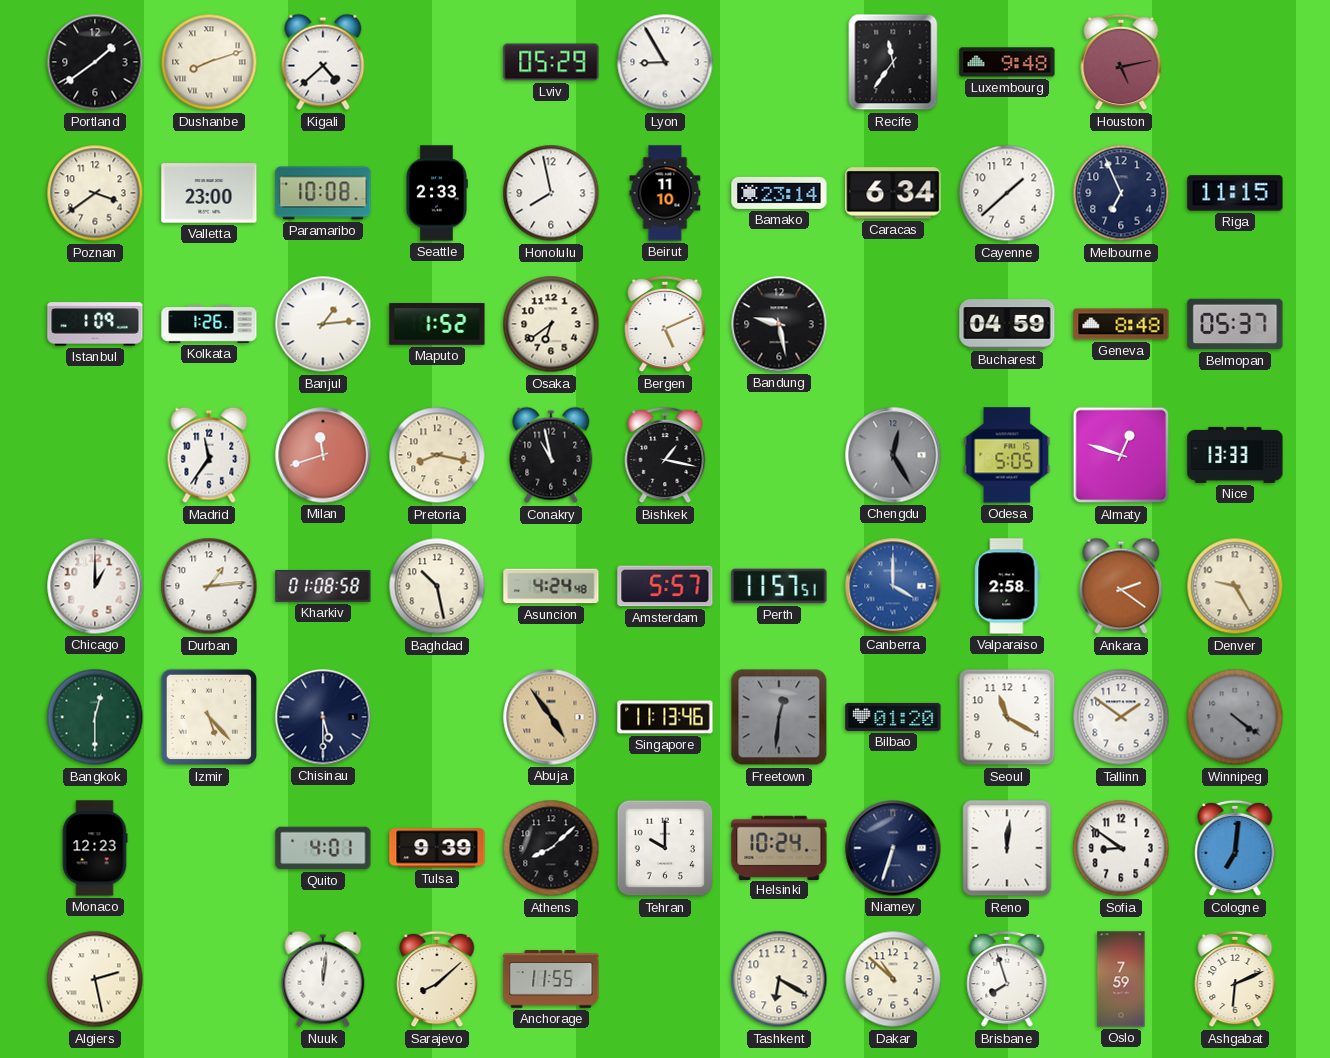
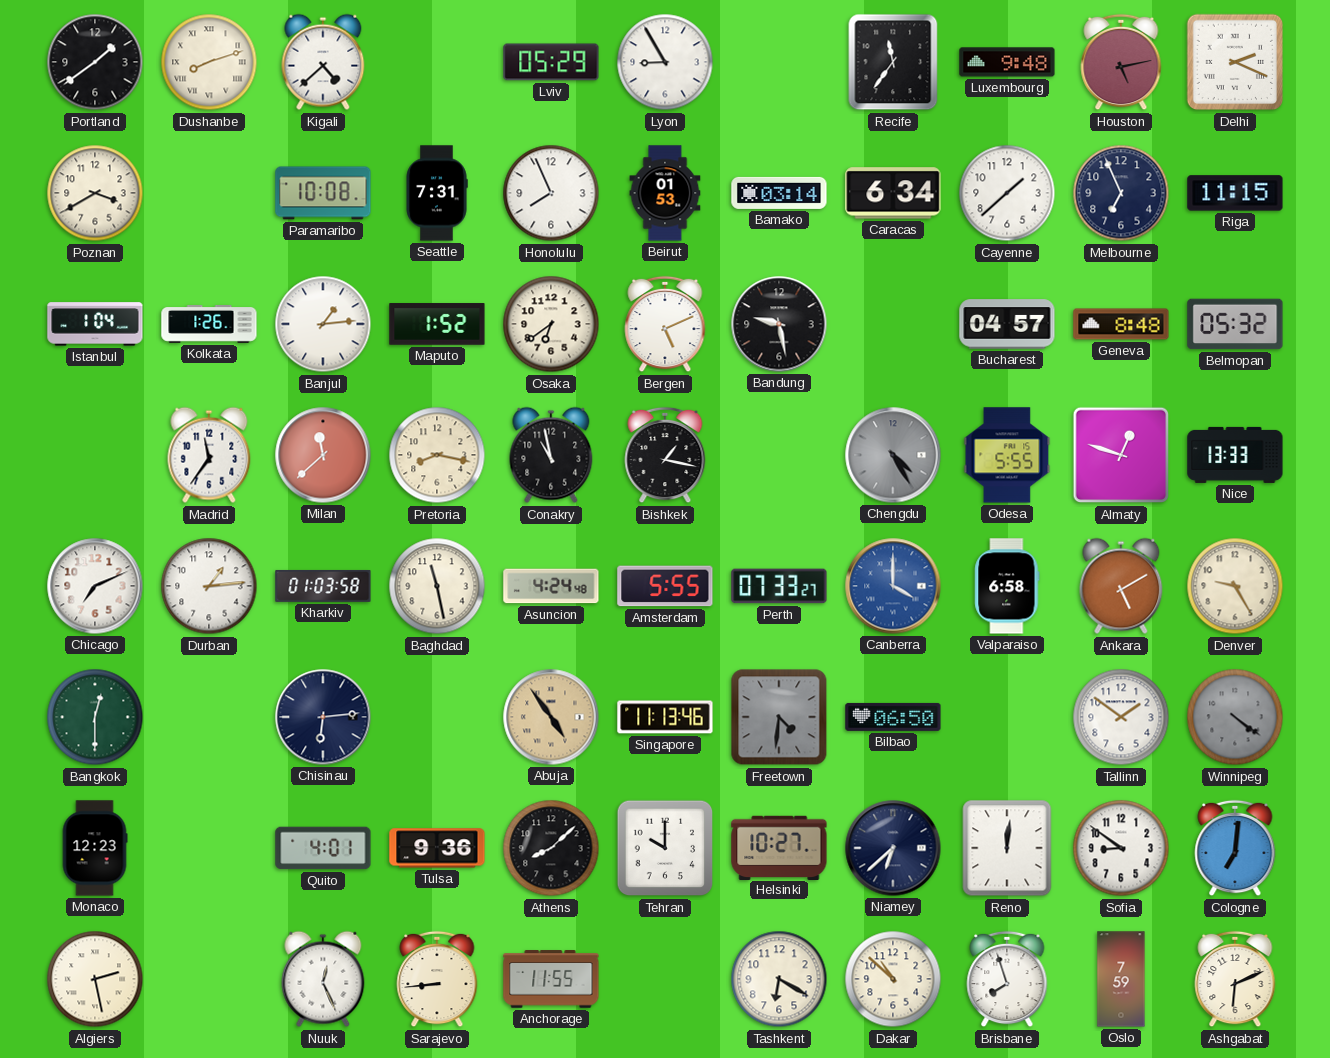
Delhi: none -> 2:19 (1235, 62)
Poznan: 3:39 -> 3:40 (95, 193)
Valletta: 23:00 -> none (209, 193)
Seattle: 2:33 -> 7:31 (437, 193)
Honolulu: 7:58 -> 7:56 (551, 193)
Beirut: 11:10 -> 01:53 (665, 193)
Bamako: 23:14 -> 03:14 (779, 193)
Istanbul: 1:09 -> 1:04 (95, 324)
Bucharest: 04:59 -> 04:57 (1007, 324)
Belmopan: 05:37 -> 05:32 (1235, 324)
Milan: 11:42 -> 11:38 (323, 455)
Chengdu: 12:25 -> 4:25 (893, 455)
Odesa: 5:05 -> 5:55 (1007, 455)
Chicago: 1:00 -> 7:11 (95, 586)
Kharkiv: 01:08 -> 01:03 (323, 586)
Baghdad: 10:28 -> 11:28 (437, 586)
Amsterdam: 5:57 -> 5:55 (665, 586)
Perth: 11:57 -> 07:33 (779, 586)
Valparaiso: 2:58 -> 6:58 (1007, 586)
Ankara: 2:21 -> 5:10 (1121, 586)
Izmir: 5:23 -> none (209, 717)
Chisinau: 5:30 -> 6:14 (323, 717)
Freetown: 12:31 -> 4:31 (779, 717)
Bilbao: 01:20 -> 06:50 (893, 717)
Seoul: 11:20 -> none (1007, 717)
Tulsa: 9:39 -> 9:36 (437, 848)
Helsinki: 10:24 -> 10:27 (779, 847)
Niamey: 6:33 -> 6:38 (893, 848)
Nuuk: 12:01 -> 12:26 (323, 979)
Sarajevo: 8:08 -> 8:44 (437, 979)
